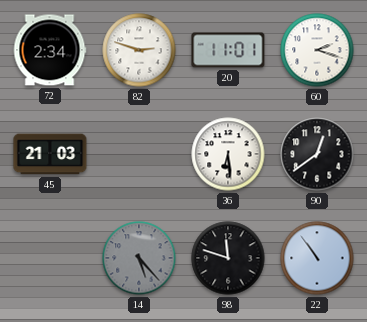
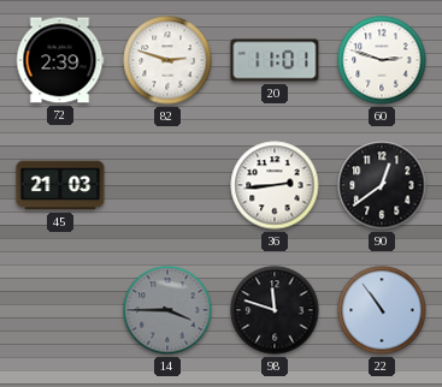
72: 2:34 -> 2:39 (60, 60)
60: 2:18 -> 2:48 (382, 60)
36: 6:29 -> 2:44 (275, 185)
14: 5:23 -> 3:45 (167, 310)
